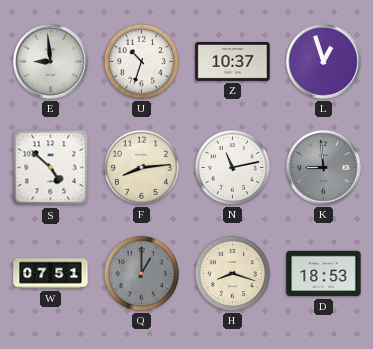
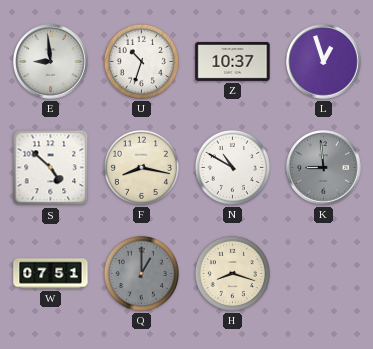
F: 8:14 -> 8:17 (141, 167)
N: 11:13 -> 10:50 (232, 167)
D: 18:53 -> none (324, 274)
